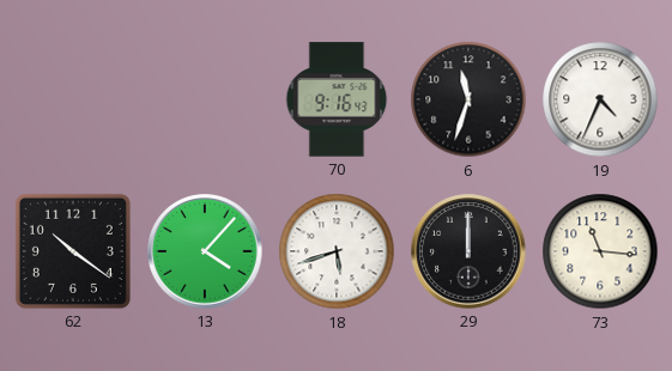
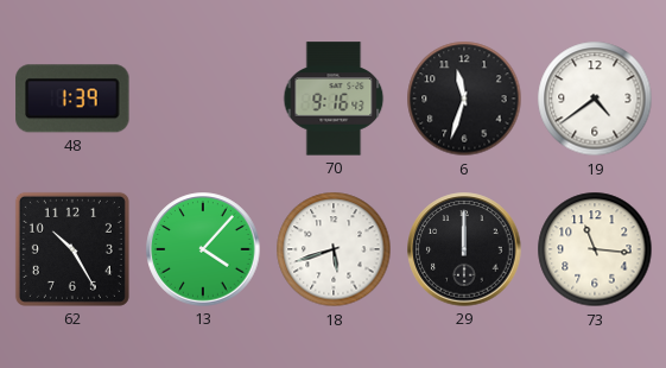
48: none -> 1:39 (72, 99)
19: 4:34 -> 4:39 (595, 99)
62: 10:21 -> 10:25 (72, 249)
